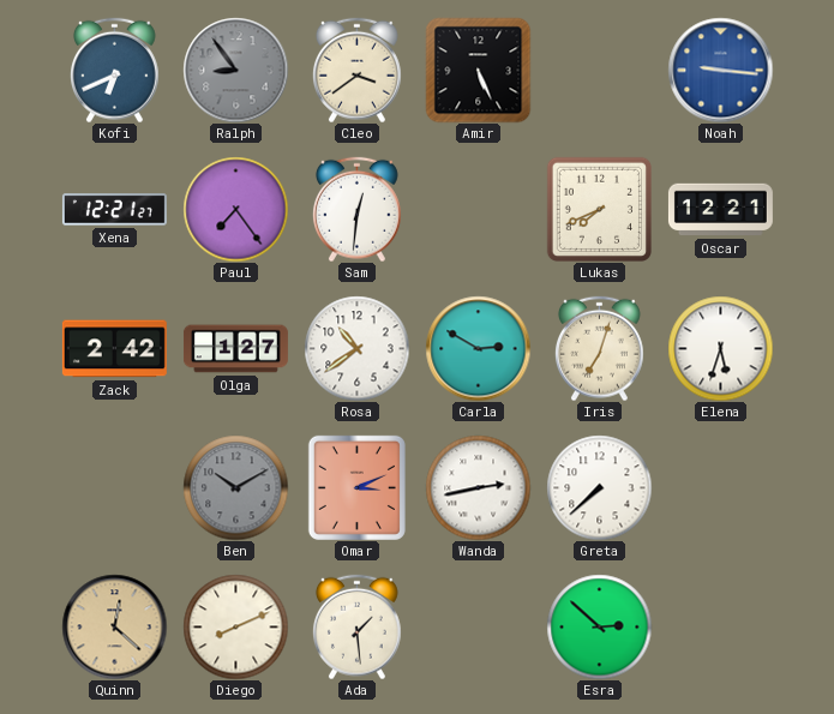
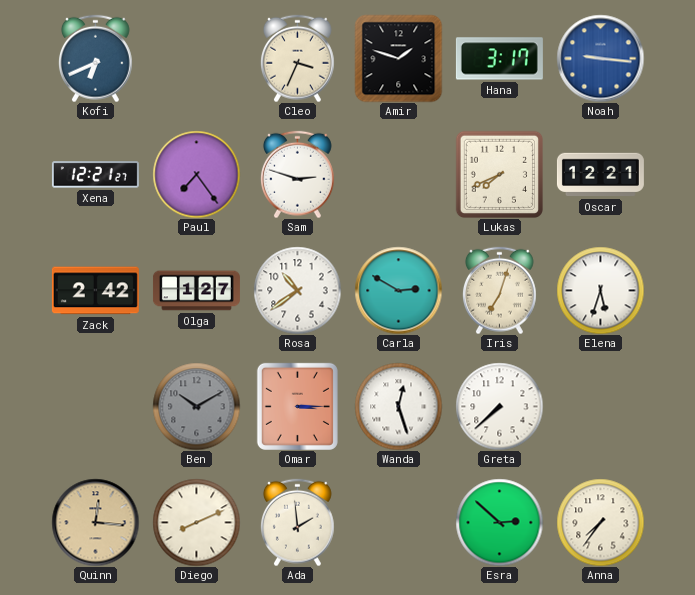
Ralph: 8:54 -> none (235, 70)
Cleo: 3:39 -> 3:34 (298, 58)
Amir: 5:26 -> 1:48 (398, 58)
Hana: none -> 3:17 (499, 59)
Sam: 12:31 -> 2:48 (298, 174)
Omar: 3:11 -> 3:15 (297, 406)
Wanda: 2:43 -> 12:27 (398, 406)
Quinn: 12:22 -> 12:16 (95, 522)
Ada: 1:29 -> 1:59 (298, 522)
Anna: none -> 7:36 (600, 522)
